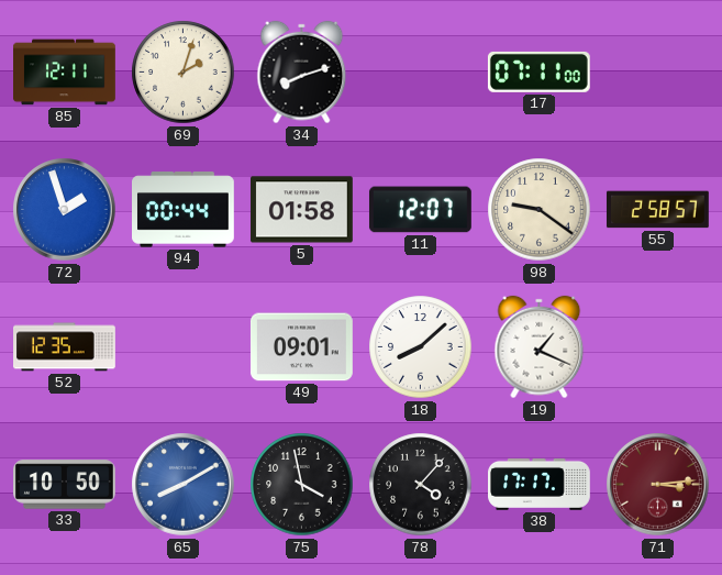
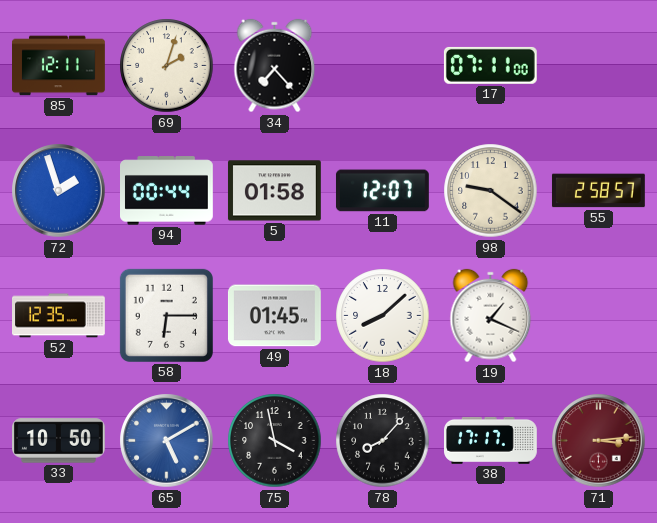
34: 8:12 -> 7:23 (275, 66)
58: none -> 6:15 (166, 315)
49: 09:01 -> 01:45 (274, 316)
65: 8:10 -> 5:10 (167, 441)
78: 4:07 -> 8:07 (383, 441)
